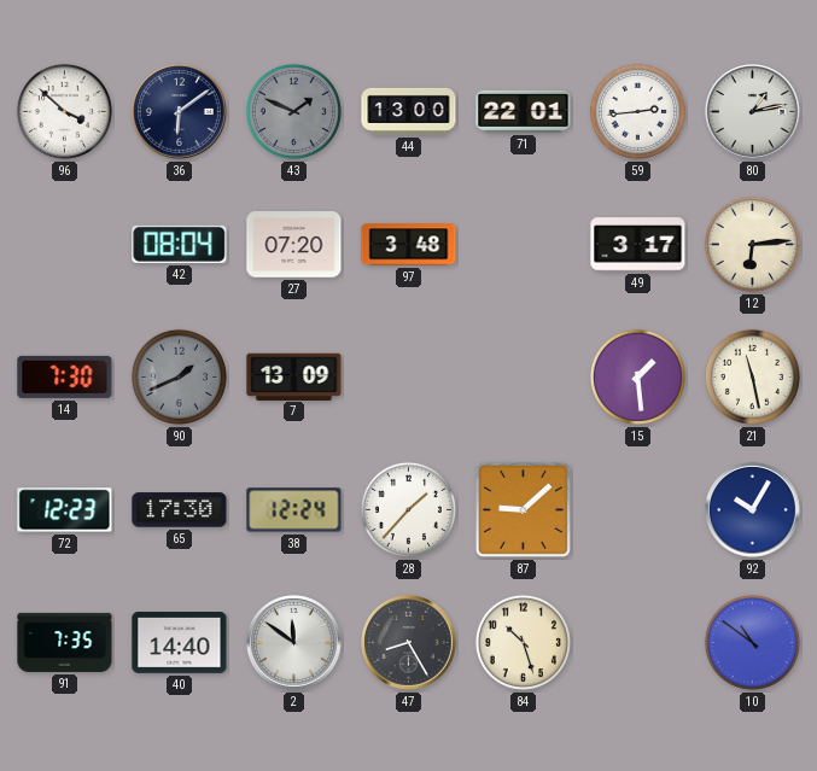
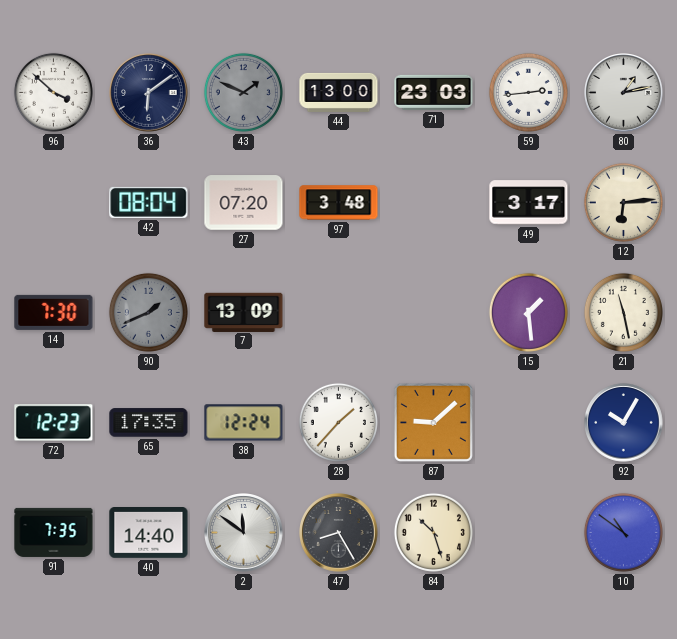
71: 22:01 -> 23:03 (434, 92)
65: 17:30 -> 17:35 (149, 423)
